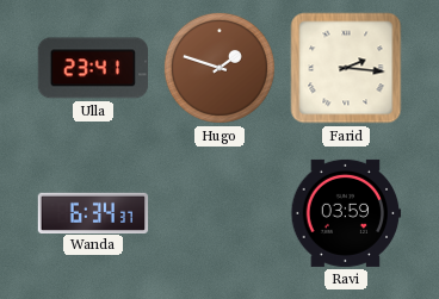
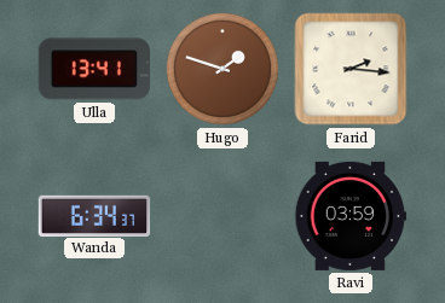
Ulla: 23:41 -> 13:41 (93, 69)
